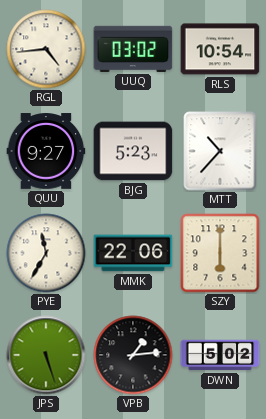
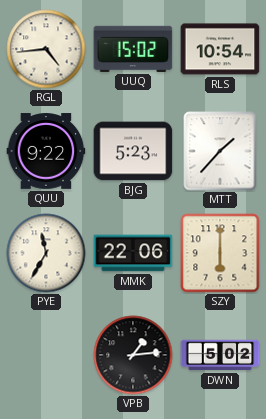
UUQ: 03:02 -> 15:02 (133, 49)
QUU: 9:27 -> 9:22 (46, 151)
MTT: 10:37 -> 1:37 (220, 151)
JPS: 5:27 -> none (46, 355)
